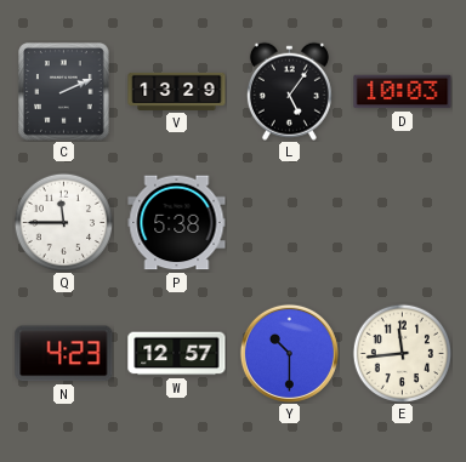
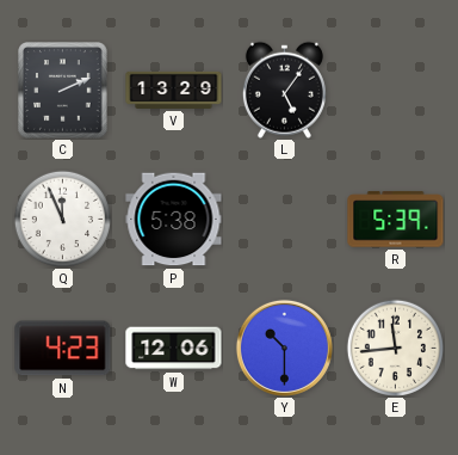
D: 10:03 -> none (403, 92)
Q: 11:45 -> 11:56 (62, 219)
R: none -> 5:39 (396, 220)
W: 12:57 -> 12:06 (174, 349)
